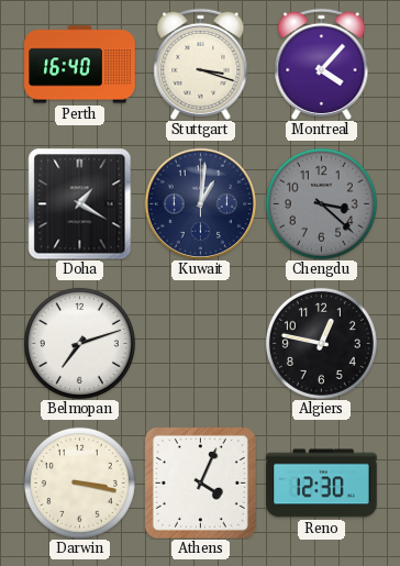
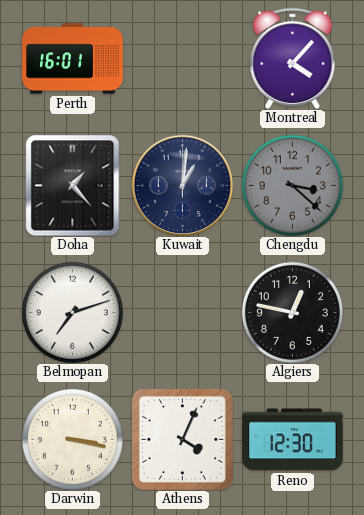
Perth: 16:40 -> 16:01 (73, 59)
Stuttgart: 3:18 -> none (201, 64)
Doha: 1:20 -> 1:23 (73, 185)
